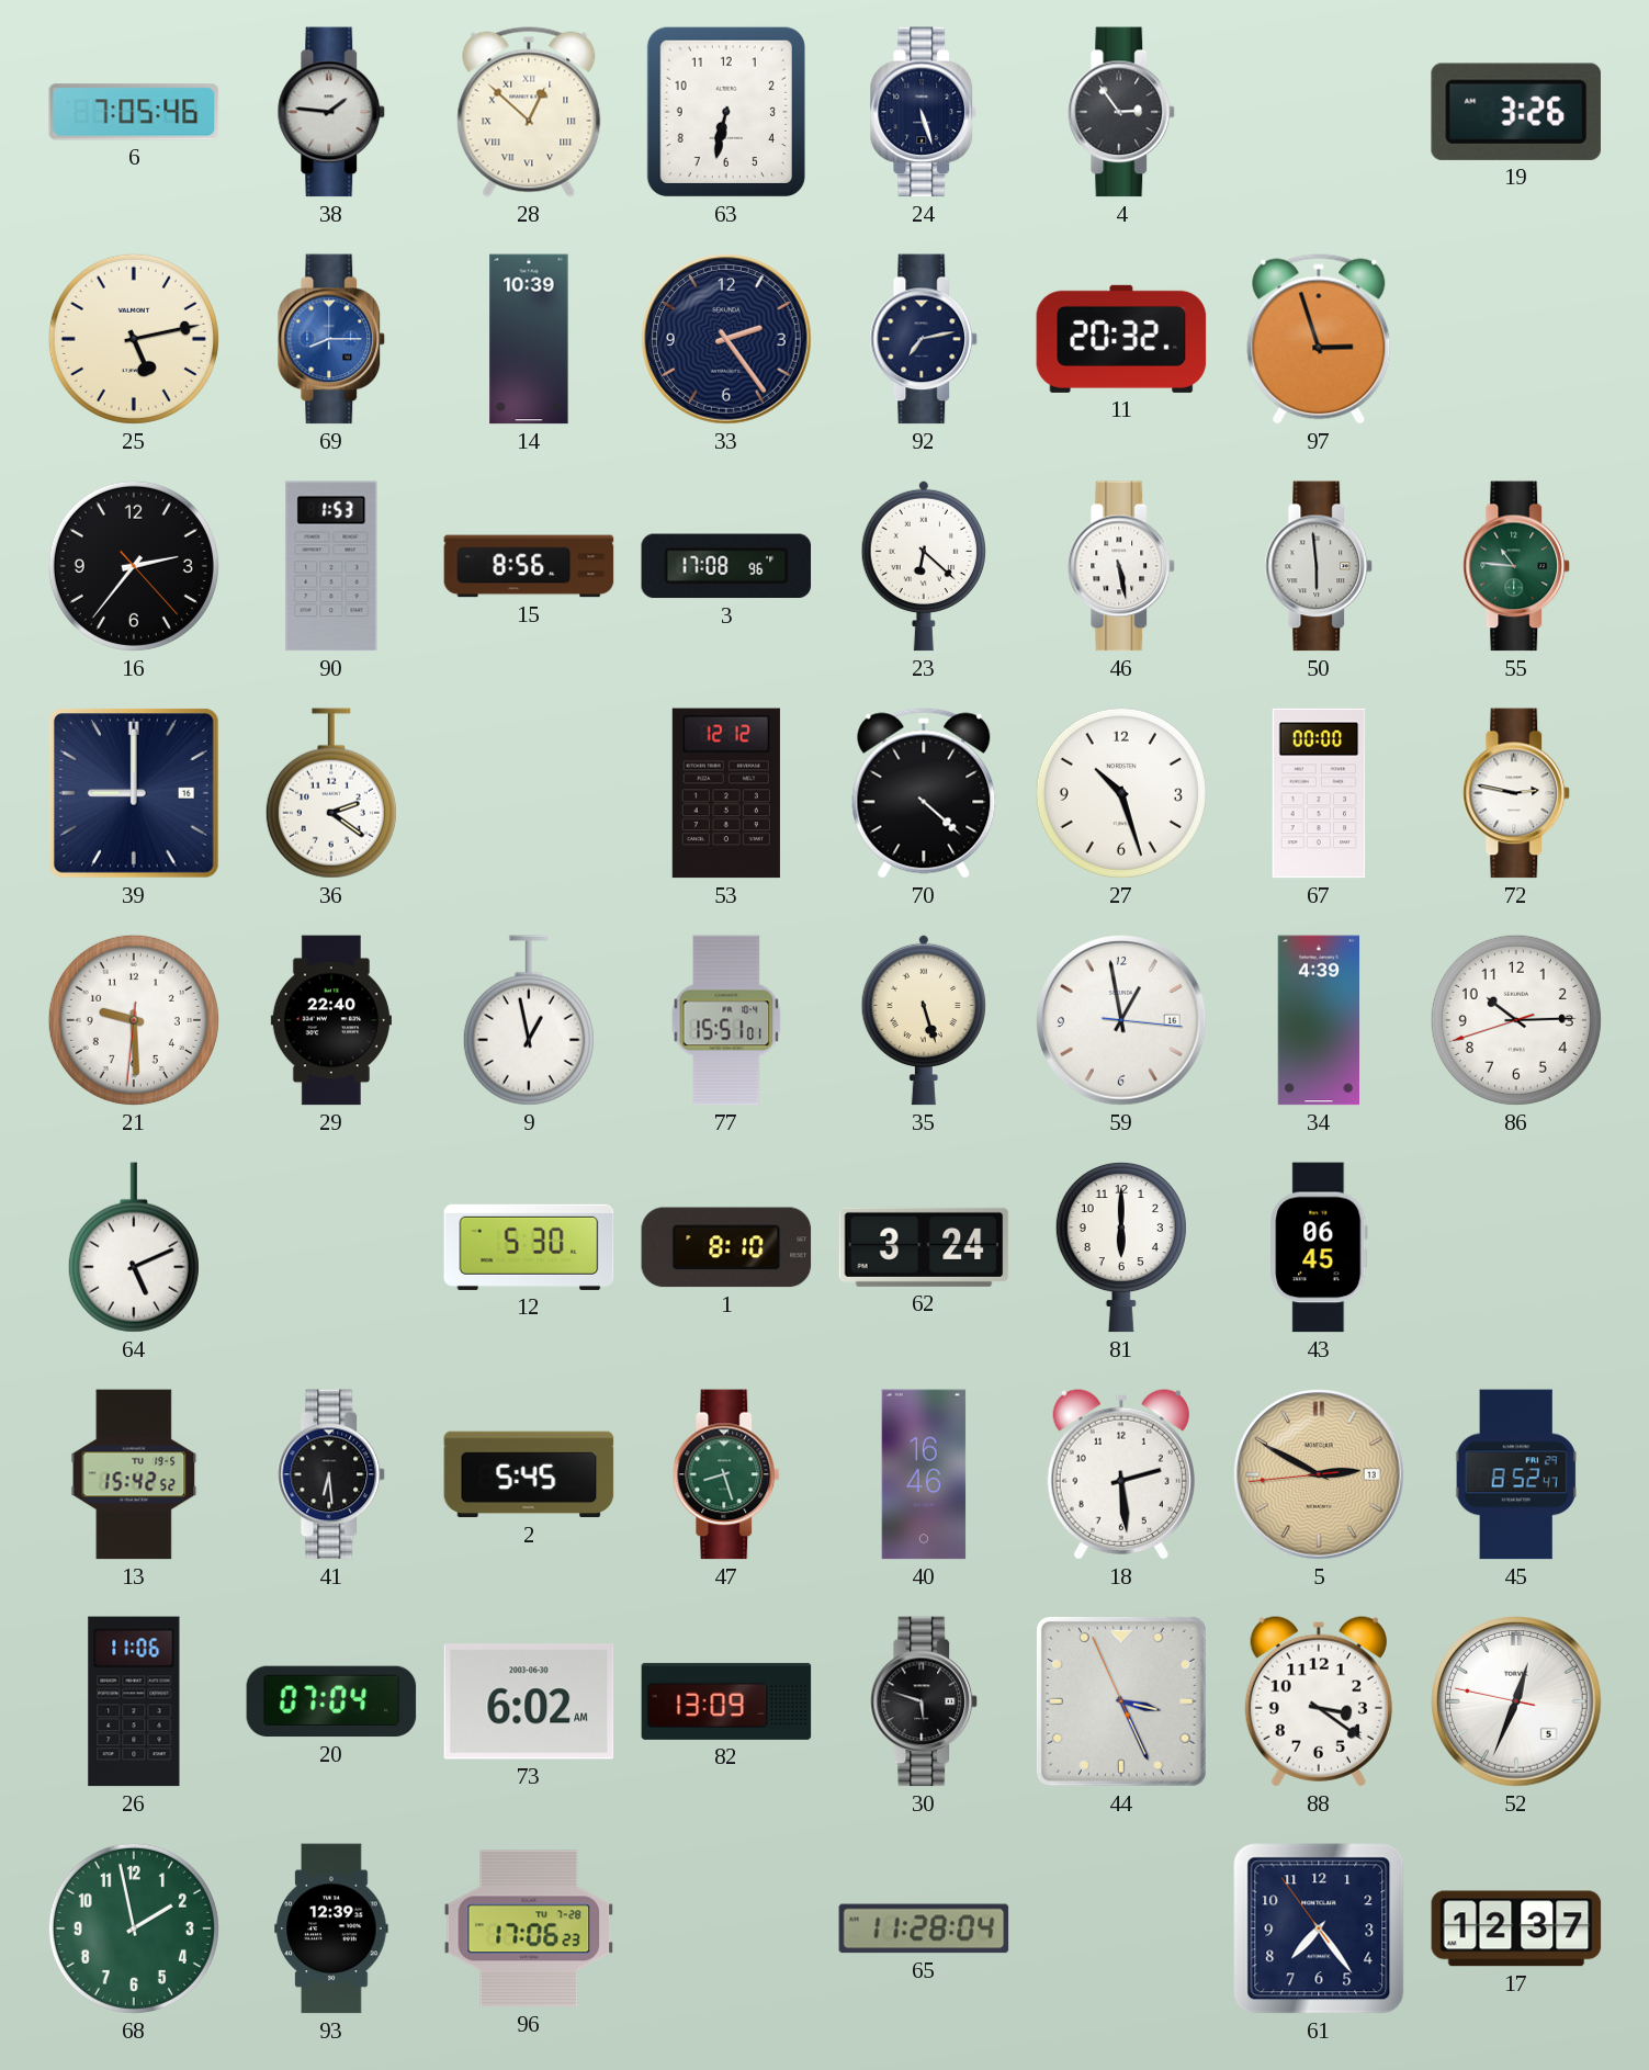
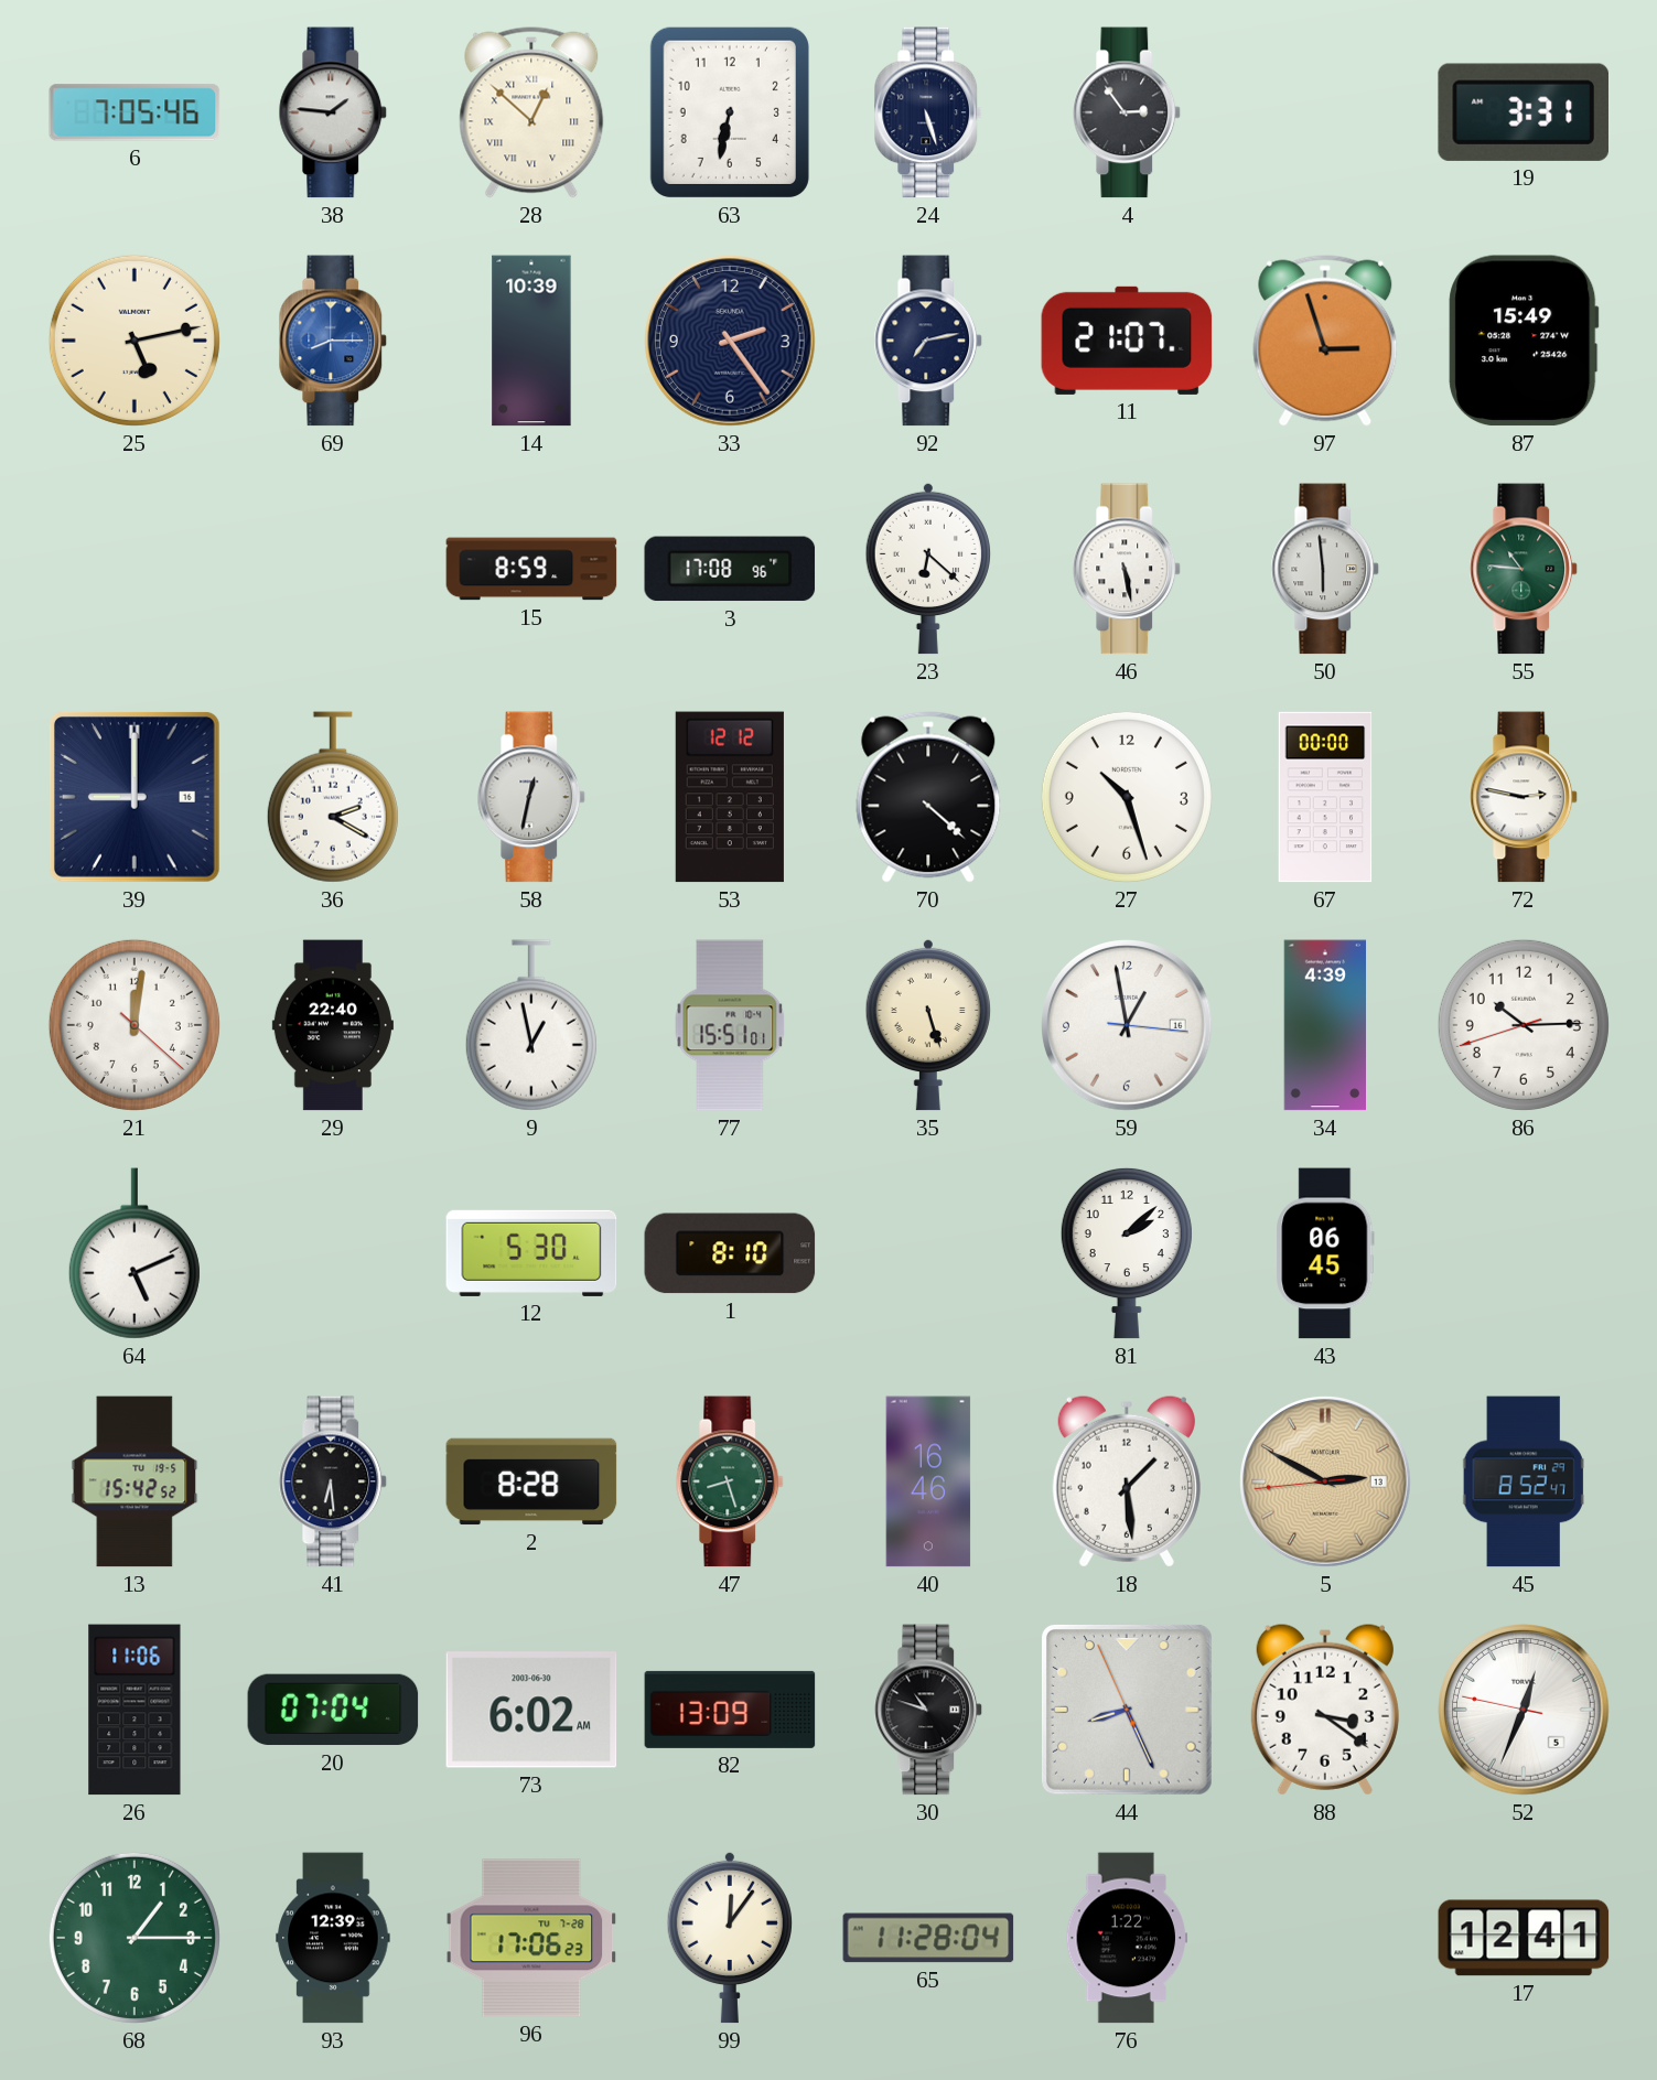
19: 3:26 -> 3:31 (1524, 112)
11: 20:32 -> 21:07 (1127, 341)
87: none -> 15:49 (1524, 341)
16: 2:36 -> none (134, 566)
90: 1:53 -> none (331, 566)
15: 8:56 -> 8:59 (531, 569)
36: 2:21 -> 2:20 (333, 797)
58: none -> 12:32 (531, 797)
21: 9:29 -> 12:01 (135, 1025)
62: 3:24 -> none (924, 1247)
81: 6:00 -> 2:08 (1127, 1253)
2: 5:45 -> 8:28 (531, 1481)
18: 2:29 -> 1:29 (1127, 1481)
30: 5:48 -> 10:48 (928, 1710)
44: 3:25 -> 8:25 (1127, 1710)
68: 1:58 -> 1:15 (135, 1938)
99: none -> 12:06 (730, 1938)
76: none -> 1:22 (1127, 1938)
61: 7:23 -> none (1319, 1928)
17: 12:37 -> 12:41 (1524, 1938)
